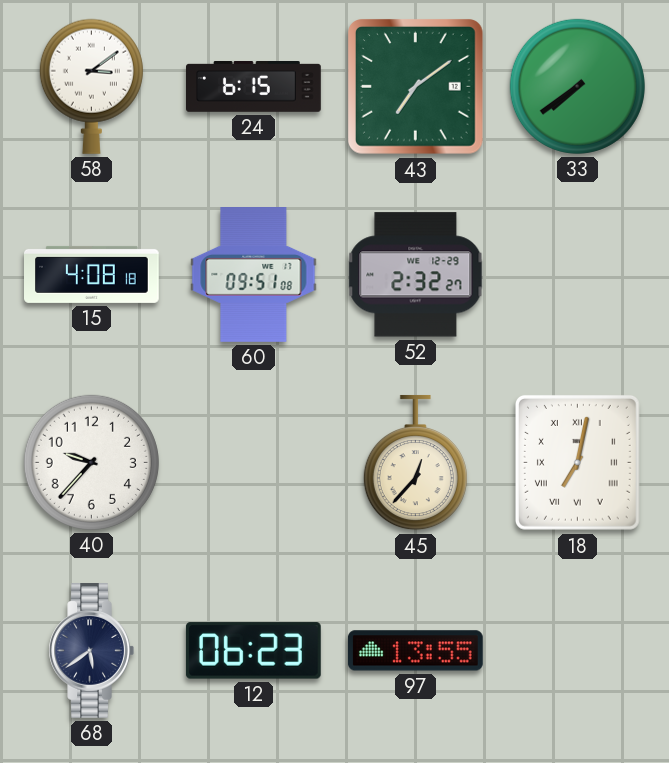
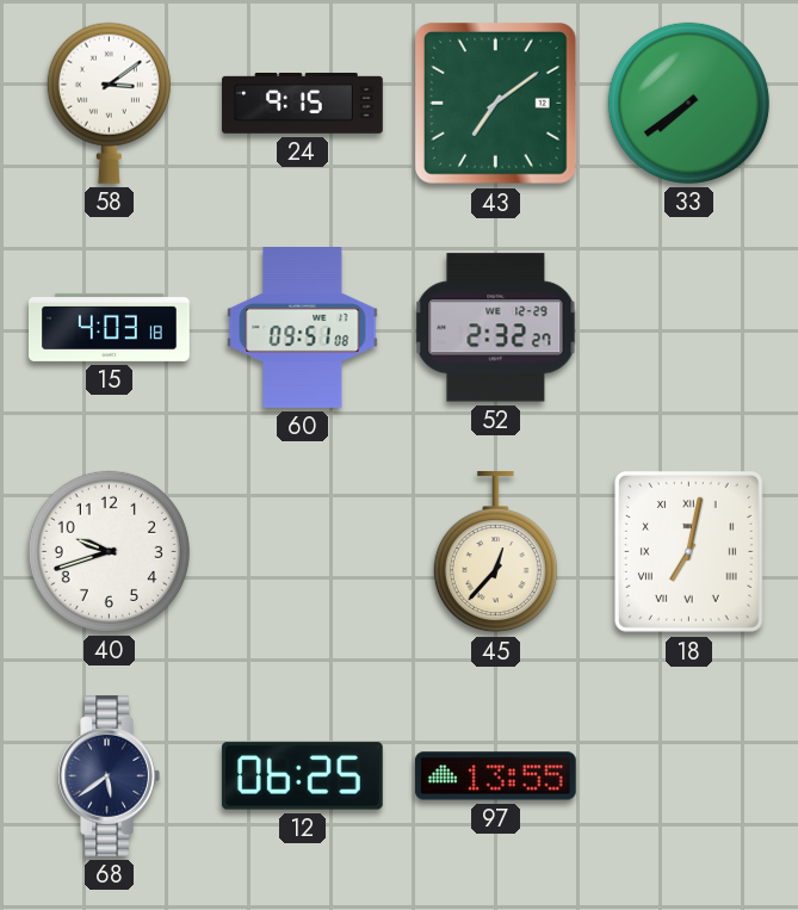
24: 6:15 -> 9:15 (303, 104)
15: 4:08 -> 4:03 (110, 327)
40: 9:37 -> 9:42 (109, 551)
12: 06:23 -> 06:25 (302, 776)
